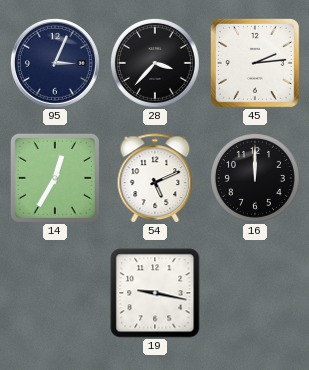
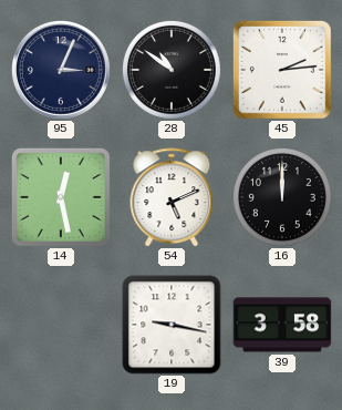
28: 3:37 -> 10:51 (172, 70)
14: 12:35 -> 12:28 (61, 197)
39: none -> 3:58 (282, 325)
